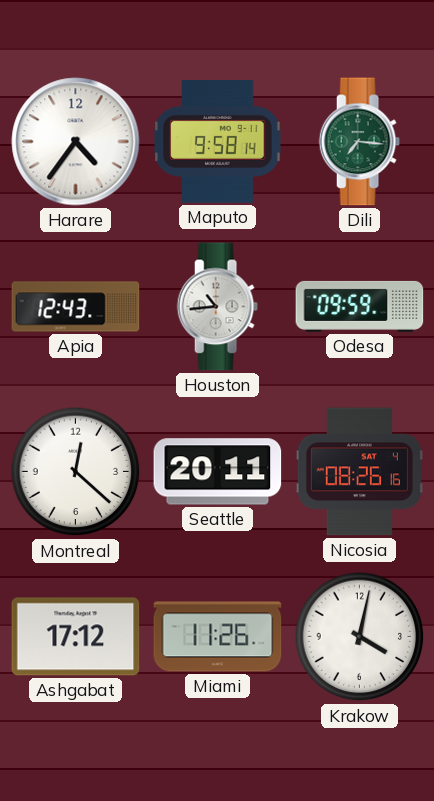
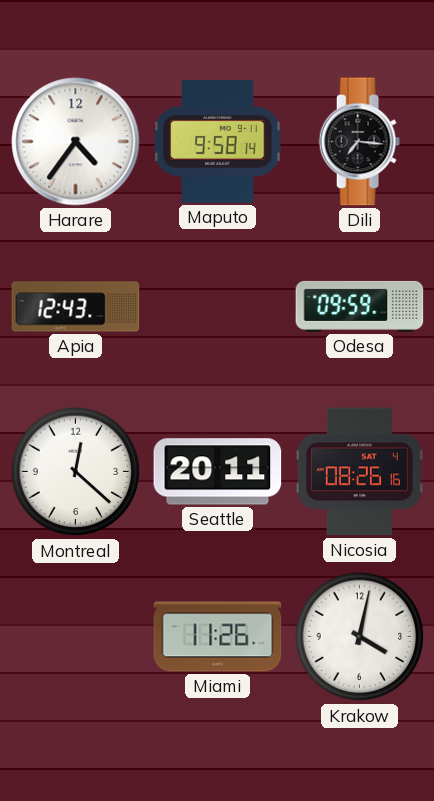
Dili dial: green -> black (359, 142)
Houston: 10:44 -> none (217, 307)
Ashgabat: 17:12 -> none (76, 637)
